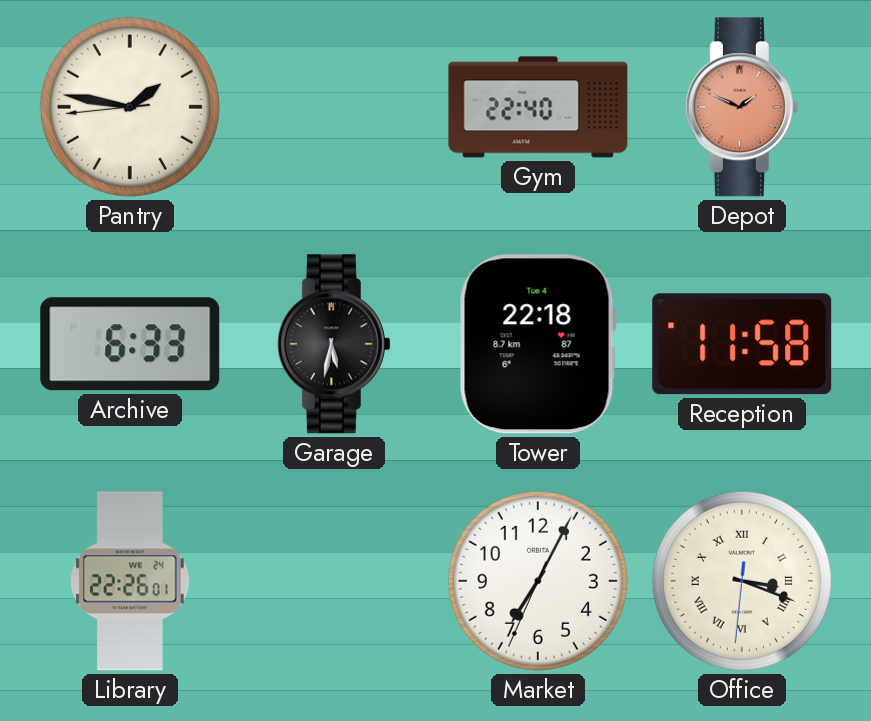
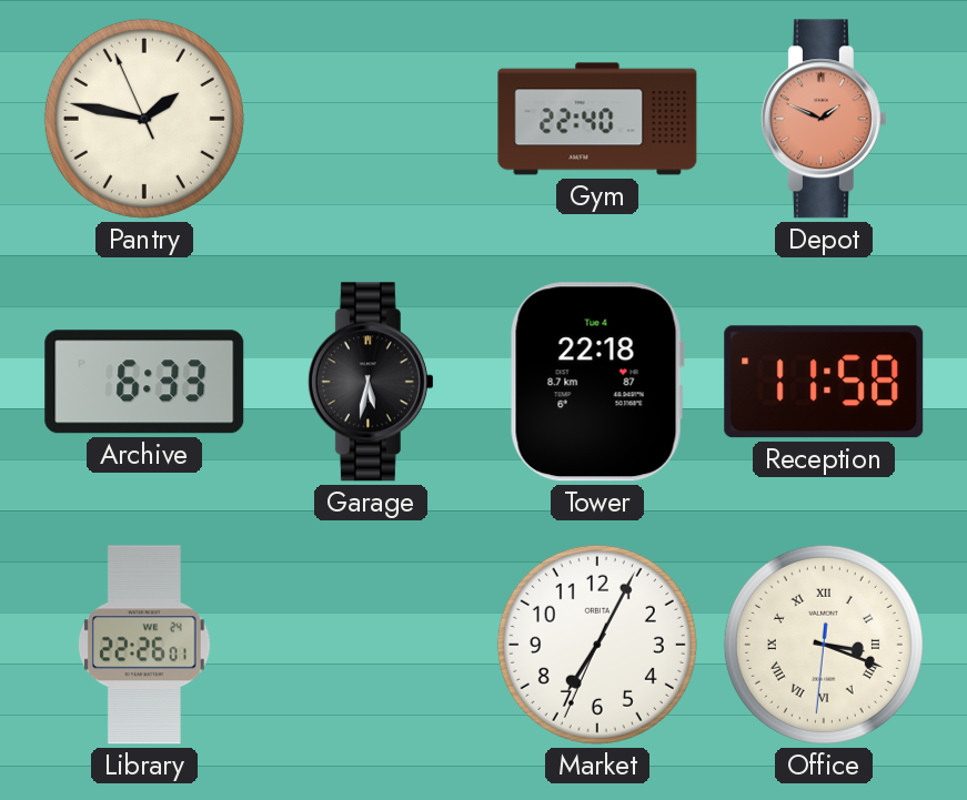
Pantry: 1:46:44 -> 1:46:56 (144, 119)
